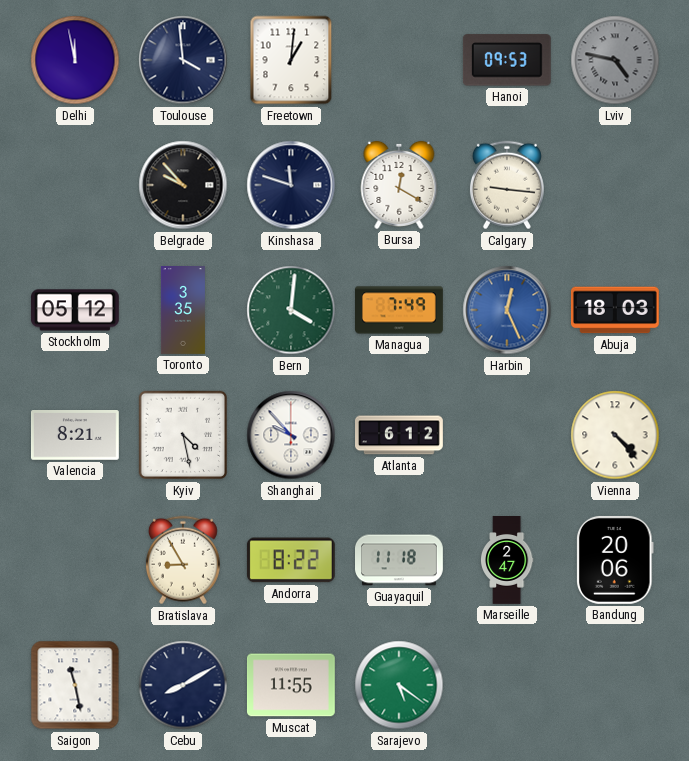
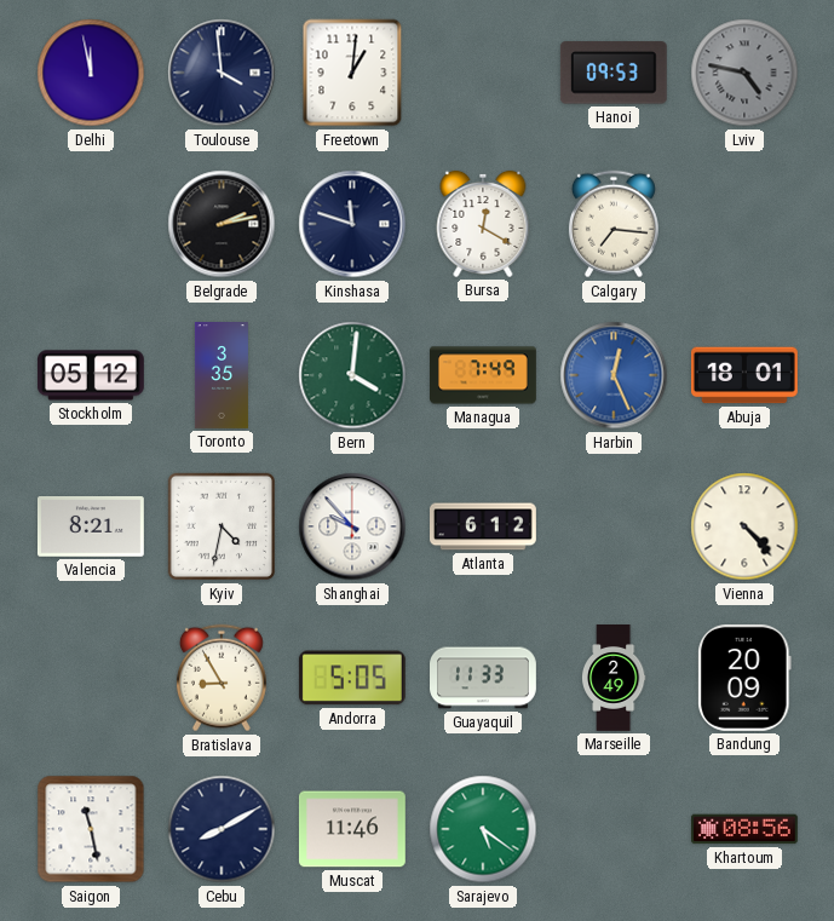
Belgrade: 9:53 -> 2:13 (222, 224)
Calgary: 9:16 -> 7:16 (614, 224)
Abuja: 18:03 -> 18:01 (744, 375)
Kyiv: 4:28 -> 4:32 (222, 526)
Andorra: 8:22 -> 5:05 (352, 678)
Guayaquil: 11:18 -> 11:33 (484, 678)
Marseille: 2:47 -> 2:49 (614, 678)
Bandung: 20:06 -> 20:09 (746, 678)
Muscat: 11:55 -> 11:46 (352, 829)
Khartoum: none -> 08:56 (744, 829)
